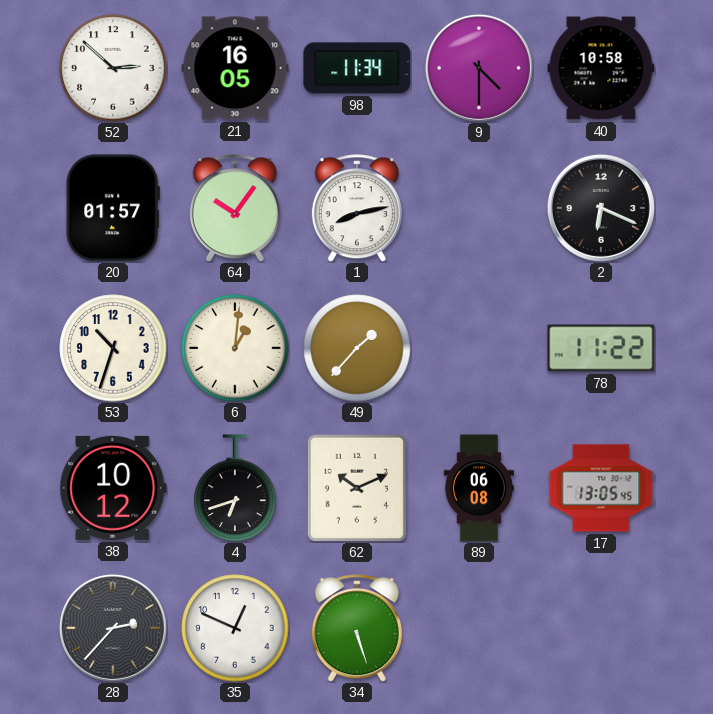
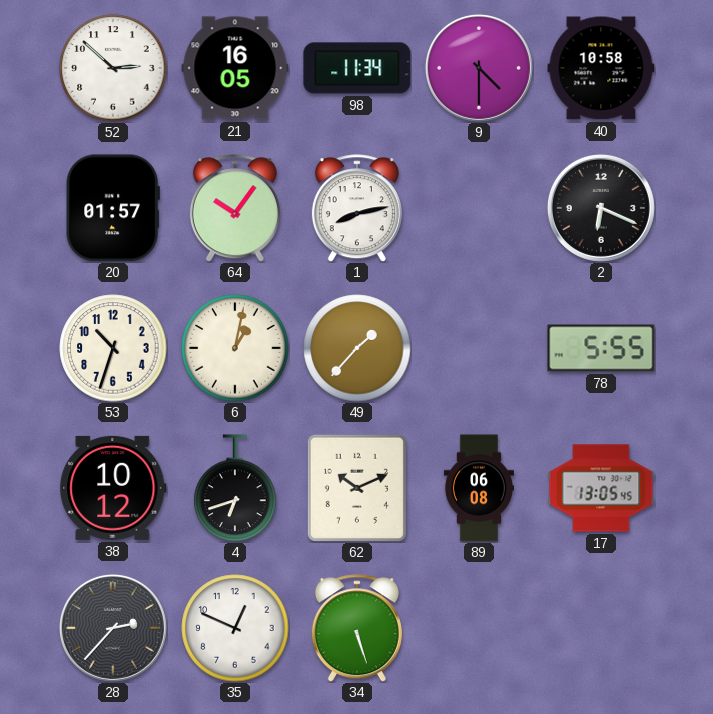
6: 1:01 -> 1:02 (235, 348)
78: 11:22 -> 5:55 (601, 348)
